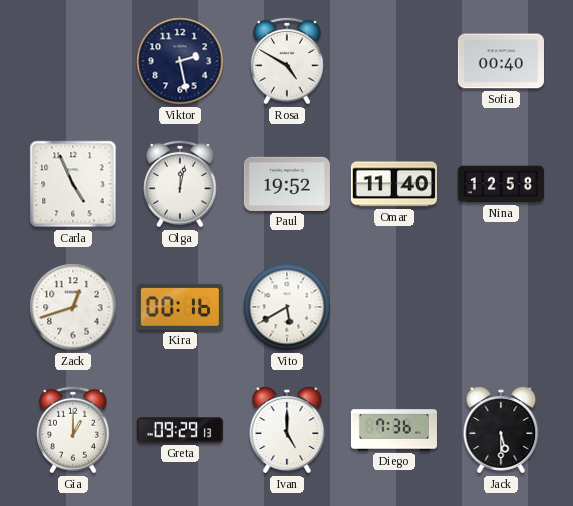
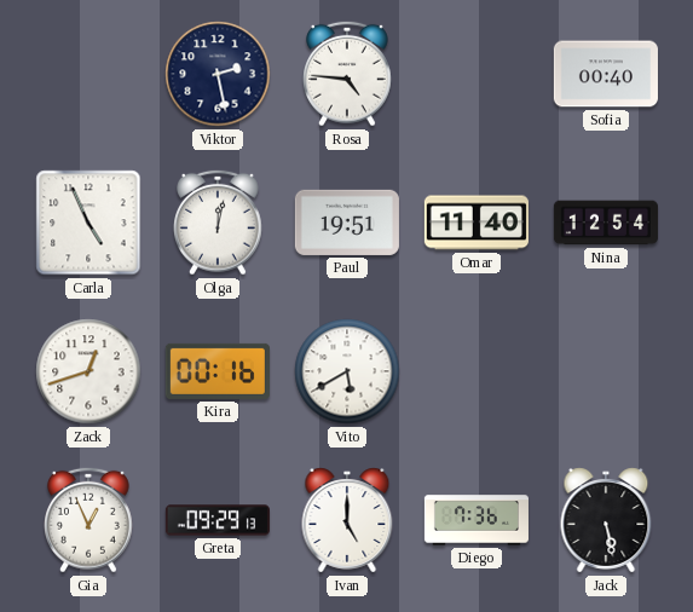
Rosa: 4:50 -> 4:46 (348, 74)
Paul: 19:52 -> 19:51 (347, 223)
Nina: 12:58 -> 12:54 (606, 223)
Gia: 1:00 -> 12:56 (89, 520)
Jack: 5:30 -> 5:28 (606, 520)
